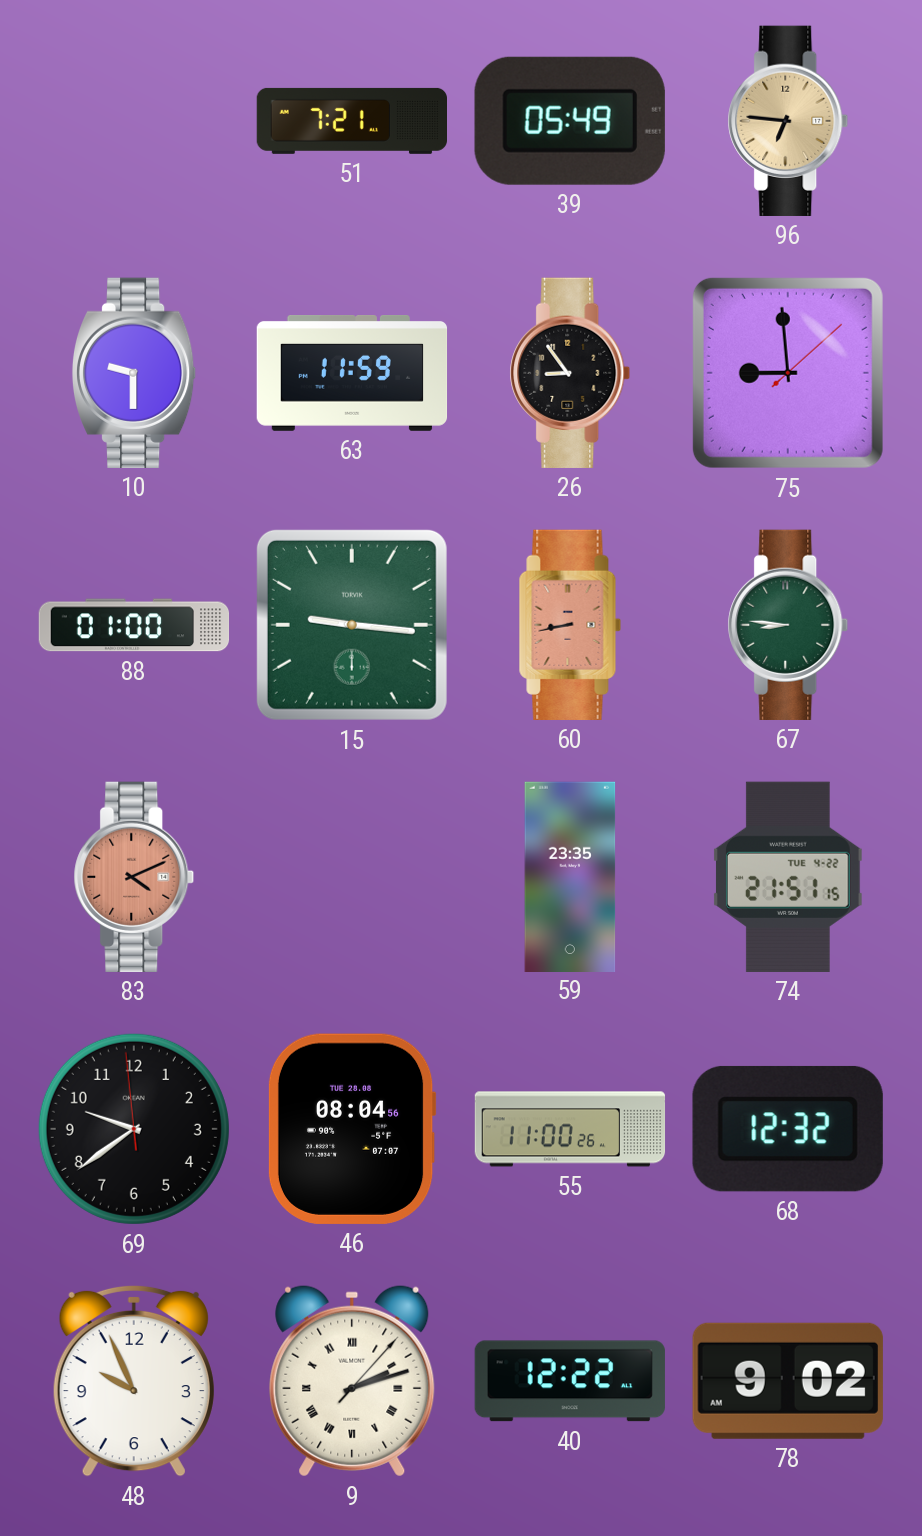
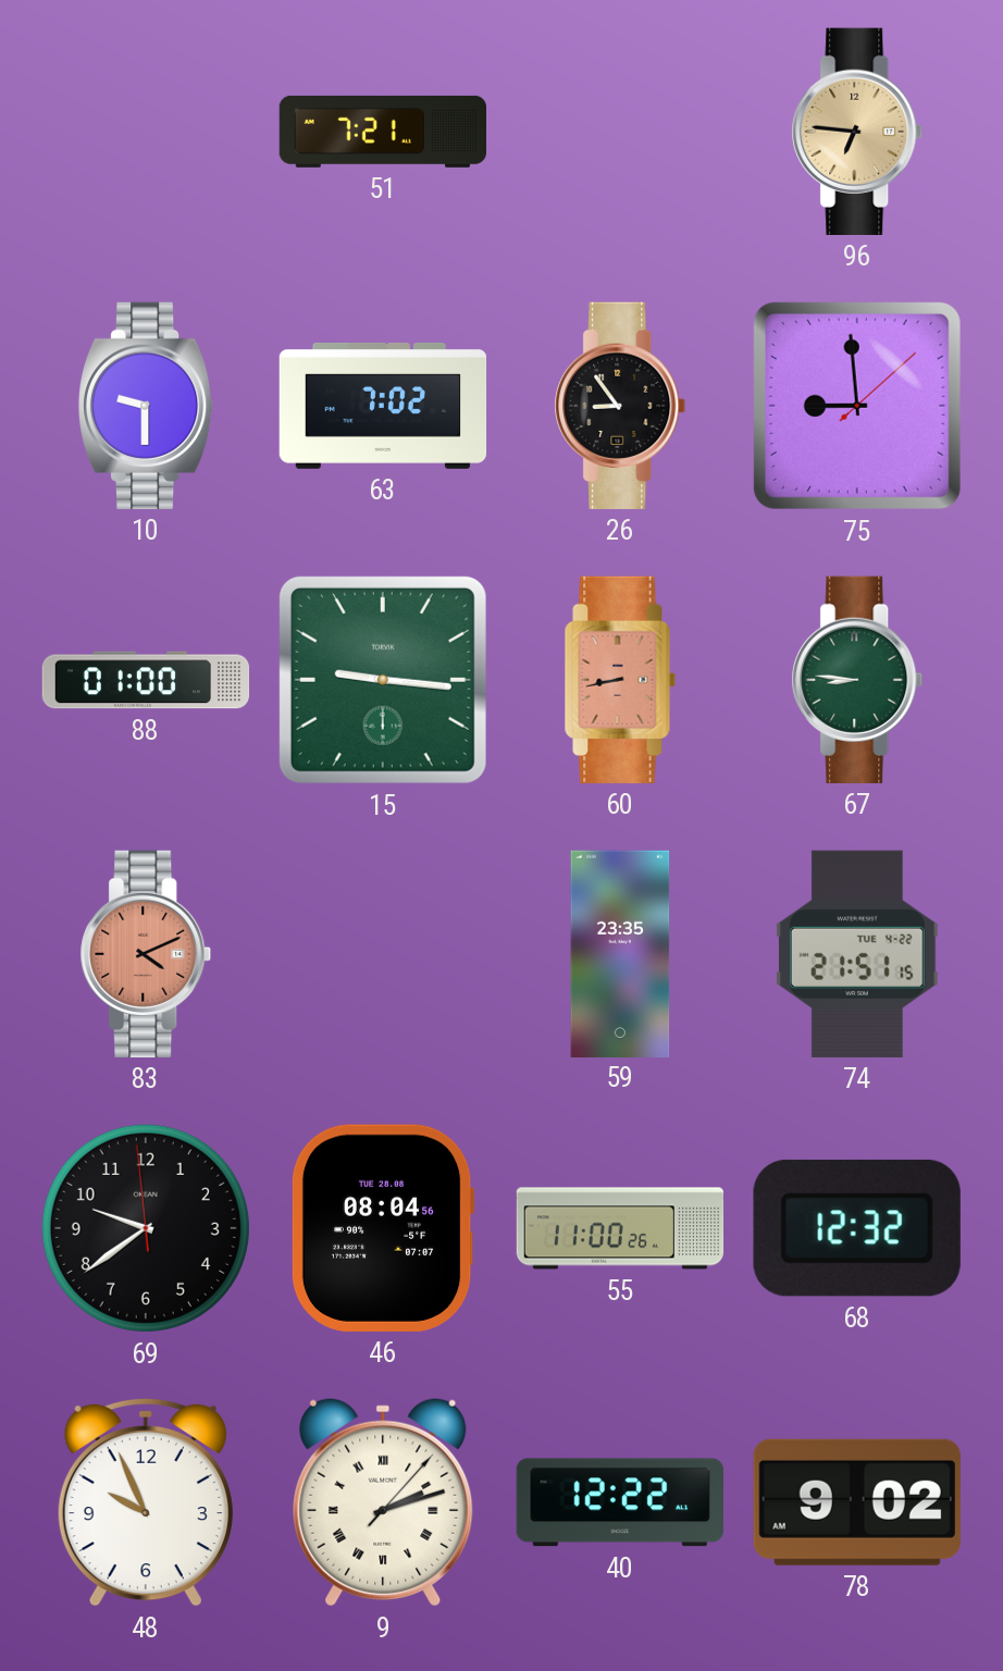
39: 05:49 -> none (570, 121)
63: 11:59 -> 7:02 (383, 407)
